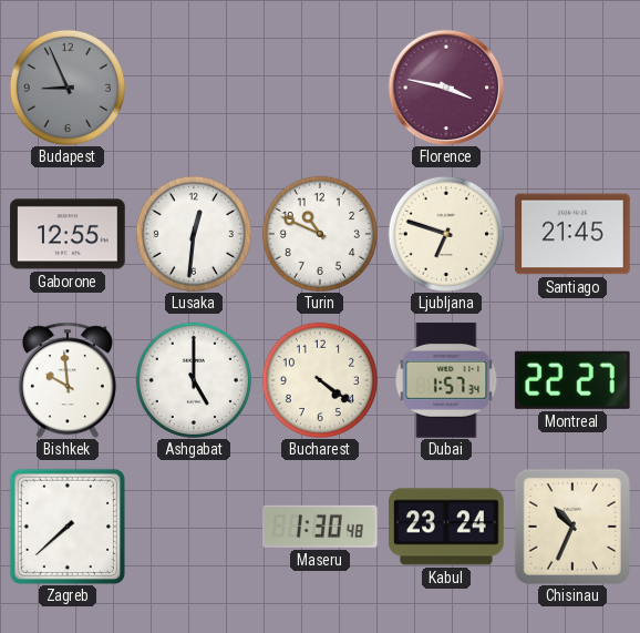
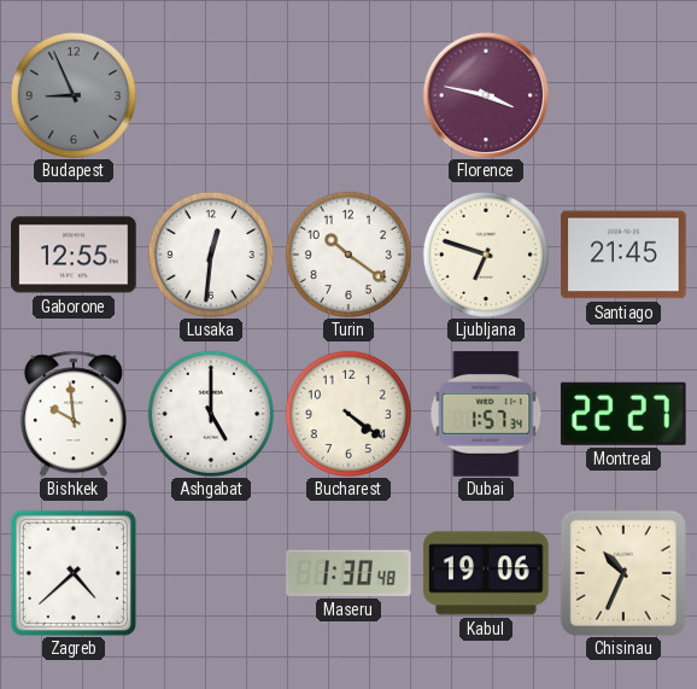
Turin: 10:49 -> 10:21 (348, 255)
Zagreb: 7:38 -> 4:38 (74, 573)
Kabul: 23:24 -> 19:06 (486, 573)
